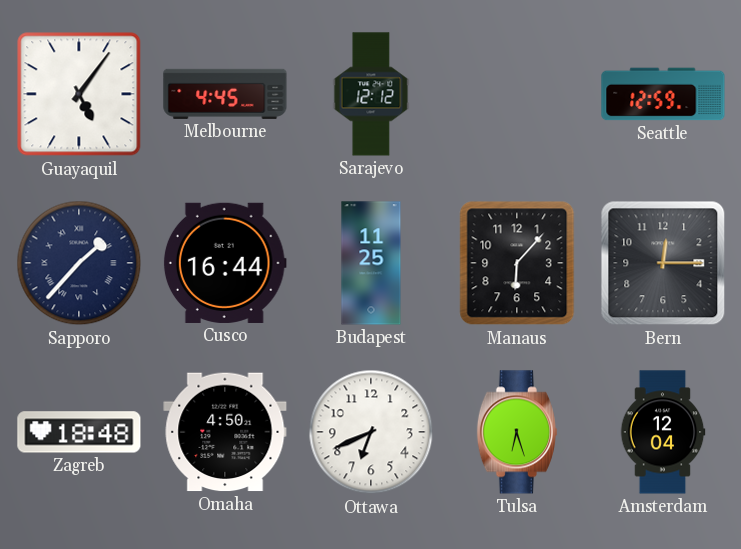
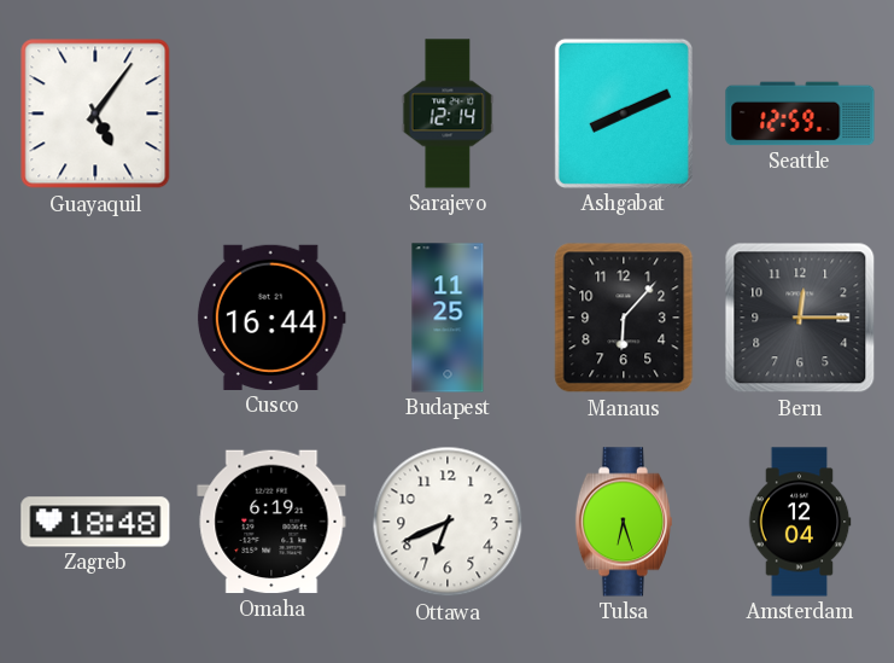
Melbourne: 4:45 -> none (225, 94)
Sarajevo: 12:12 -> 12:14 (448, 114)
Ashgabat: none -> 8:11 (624, 114)
Sapporo: 1:37 -> none (79, 263)
Omaha: 4:50 -> 6:19 (271, 522)
